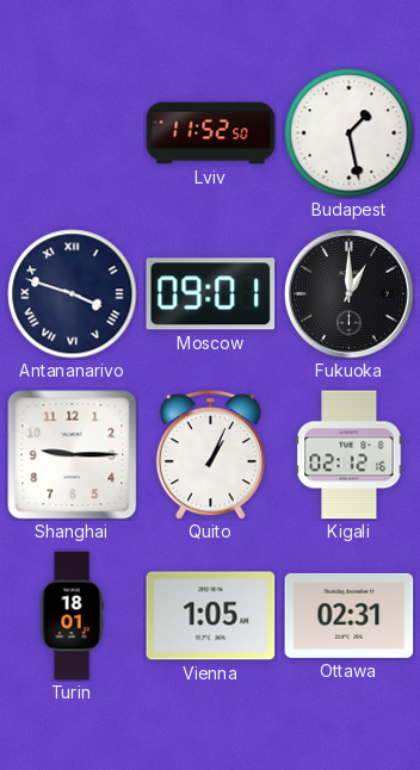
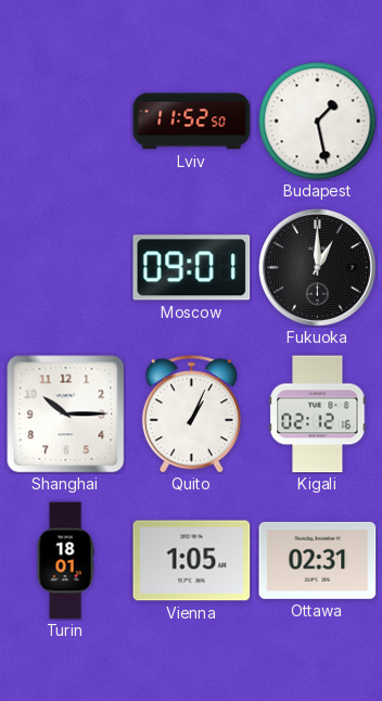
Antananarivo: 3:48 -> none (73, 294)
Shanghai: 9:15 -> 10:15 (66, 415)
